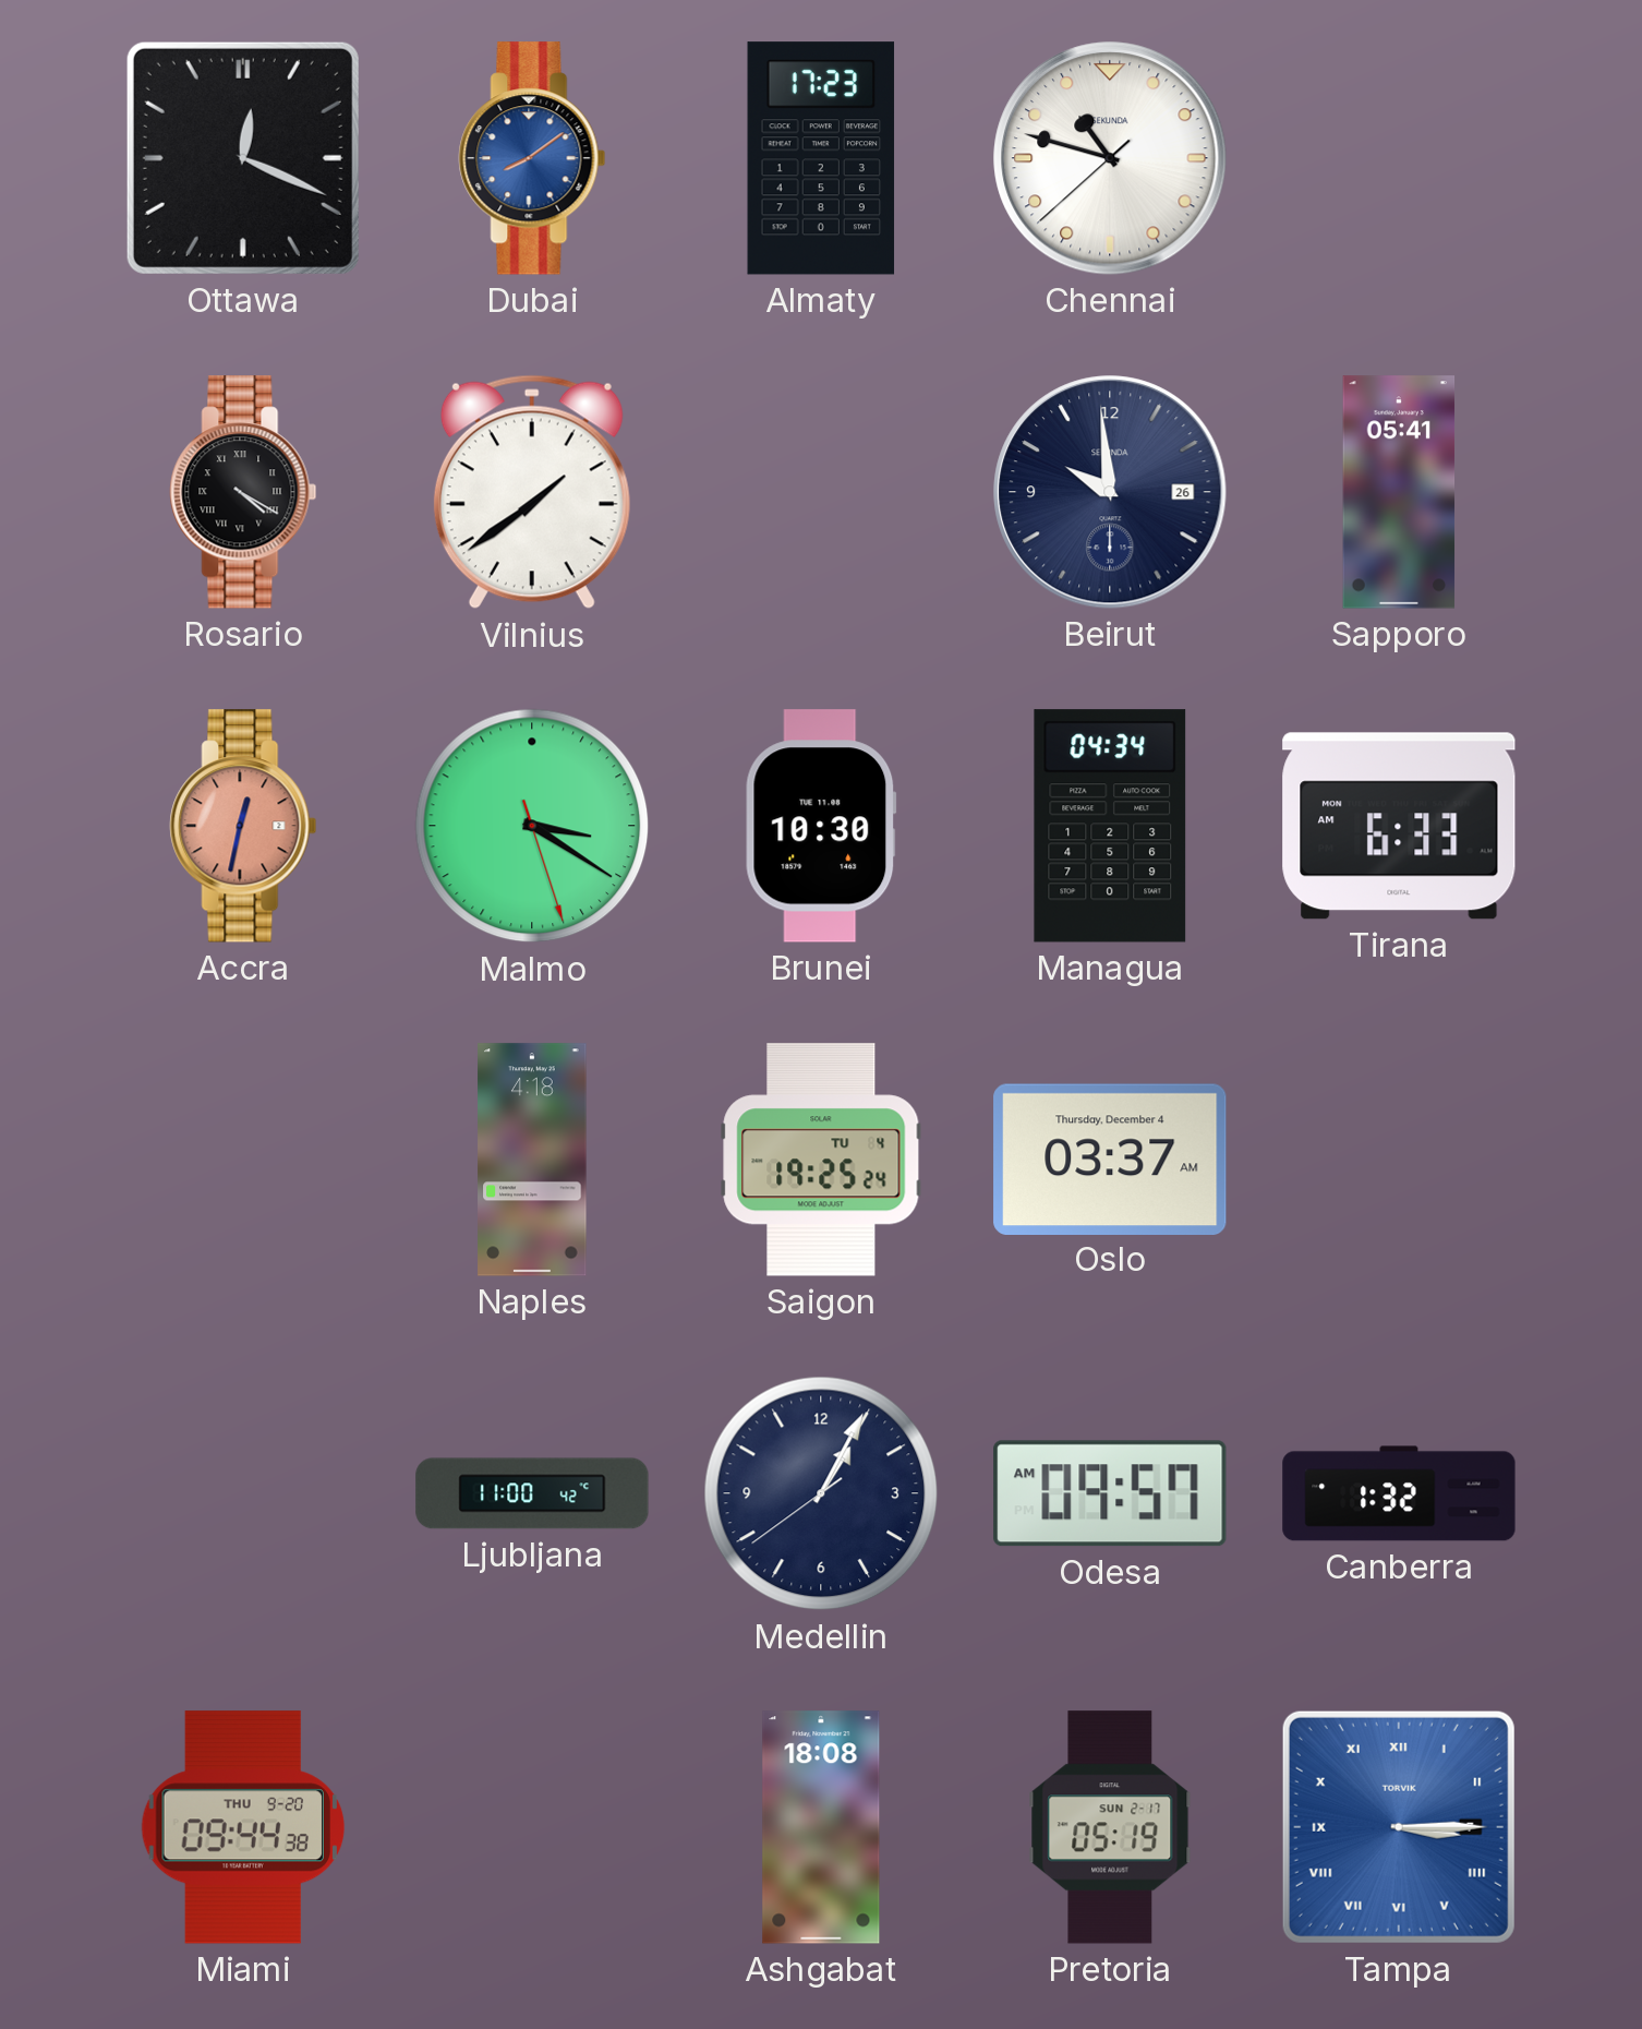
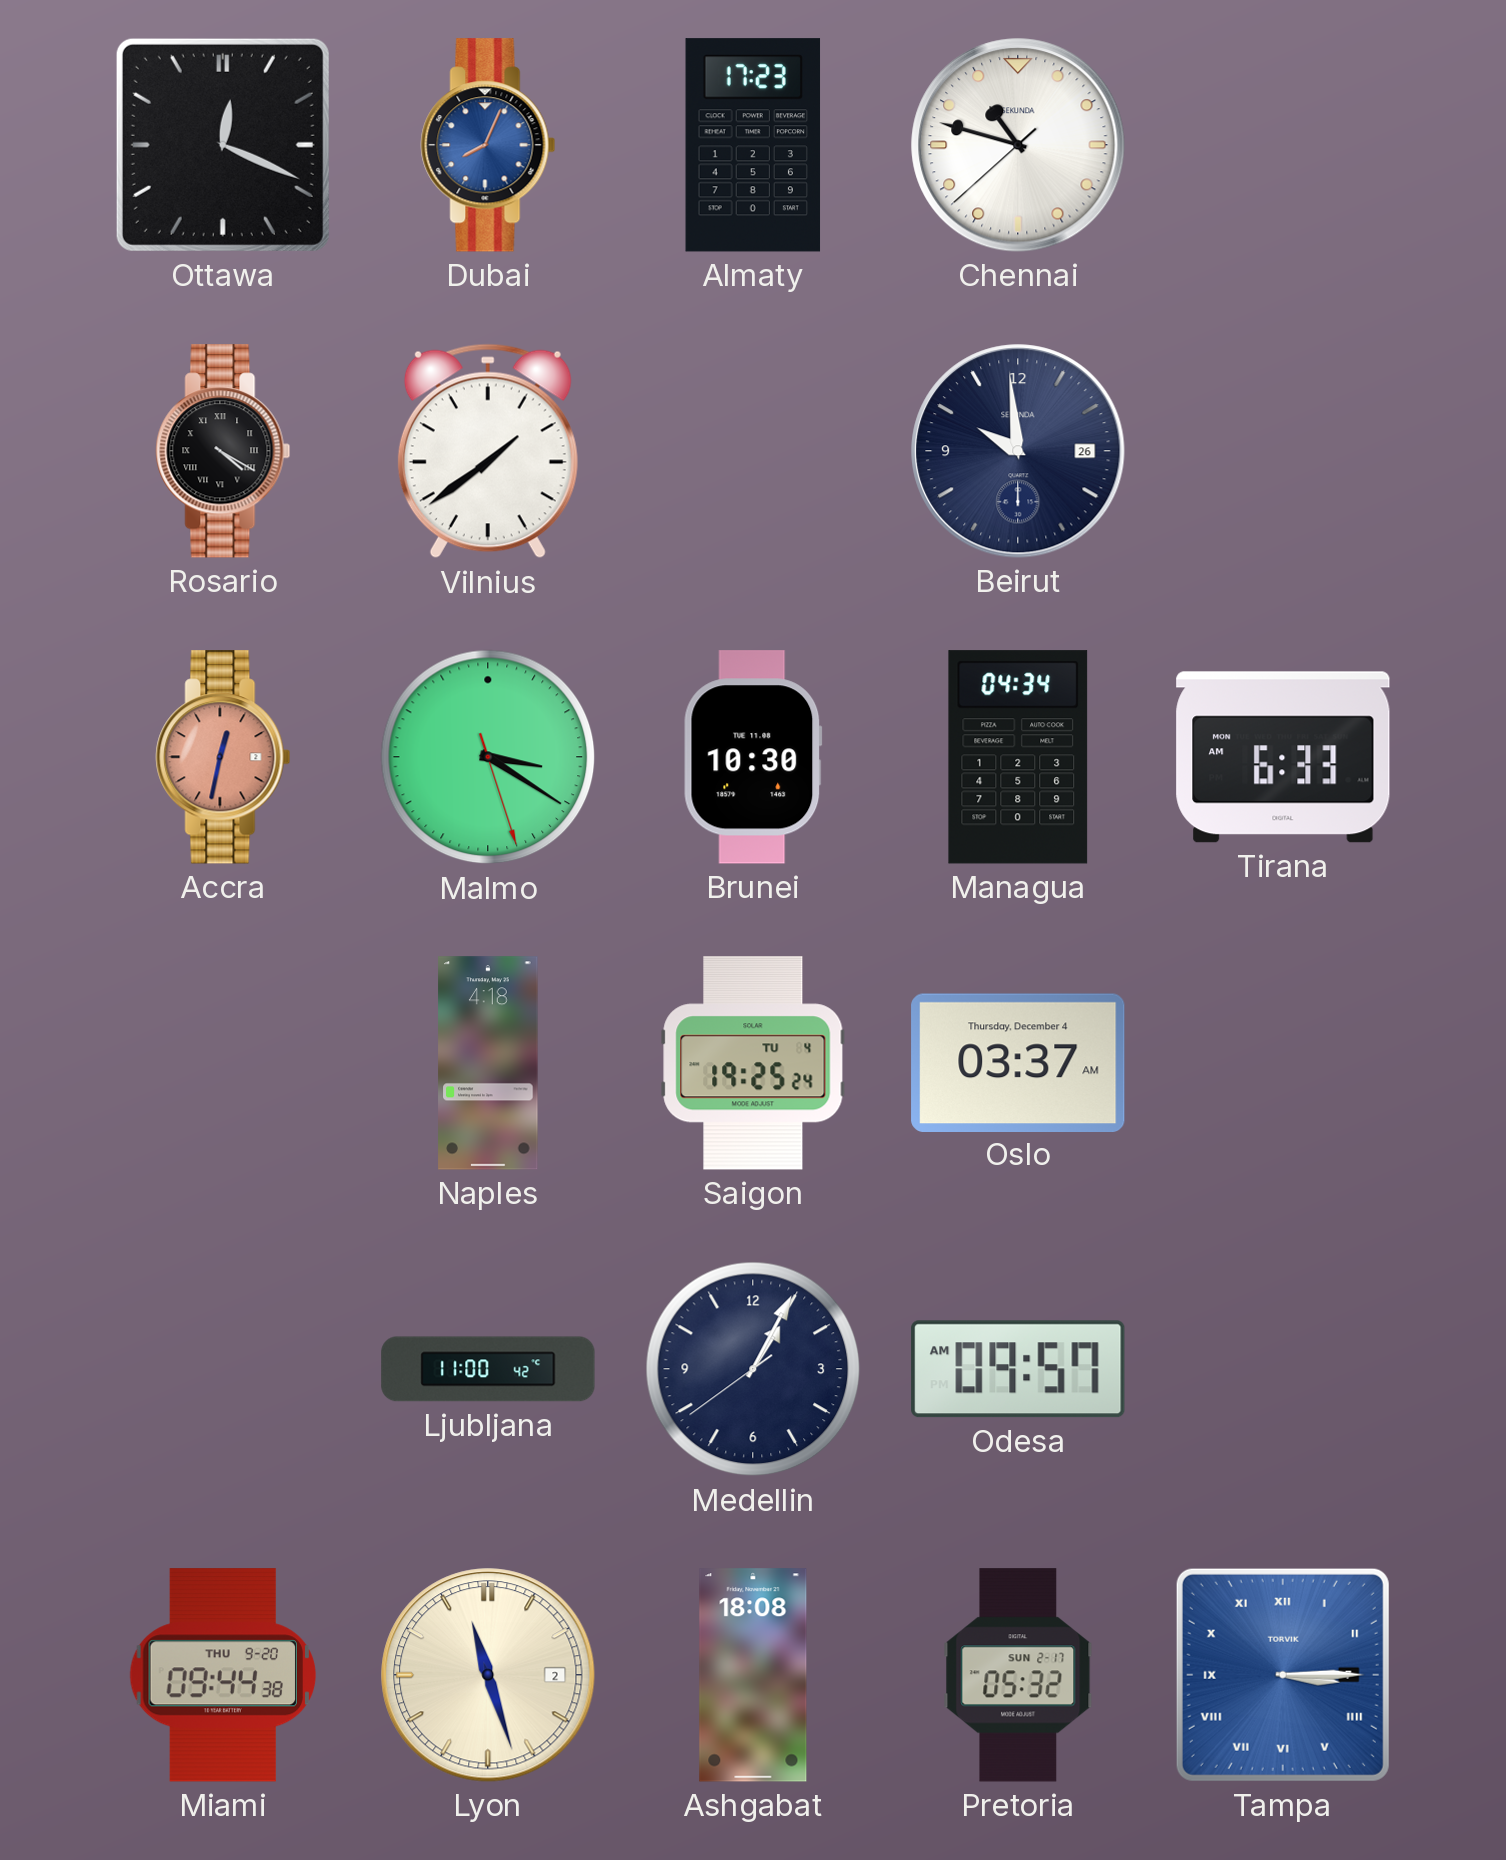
Dubai: 8:09 -> 8:04 (488, 145)
Sapporo: 05:41 -> none (1399, 492)
Canberra: 1:32 -> none (1399, 1493)
Lyon: none -> 11:27 (488, 1675)
Pretoria: 05:19 -> 05:32 (1018, 1675)
